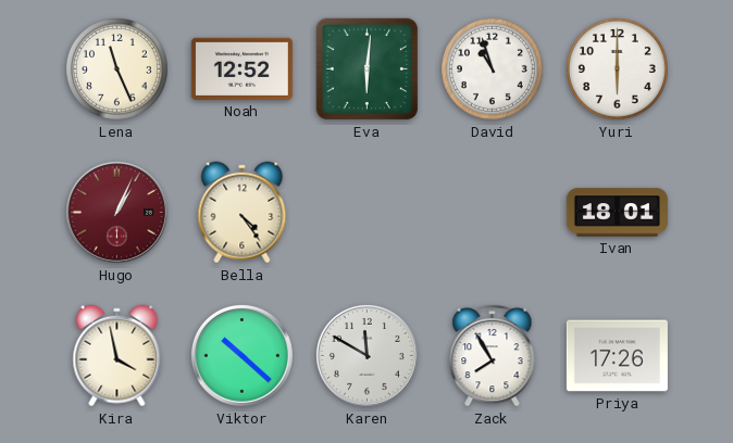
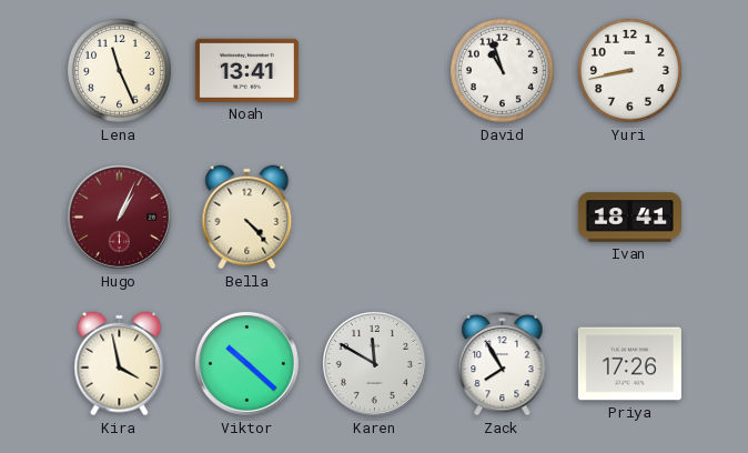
Noah: 12:52 -> 13:41 (246, 70)
Eva: 6:01 -> none (368, 69)
Yuri: 6:00 -> 8:43 (630, 71)
Bella: 4:24 -> 4:23 (247, 218)
Ivan: 18:01 -> 18:41 (629, 218)
